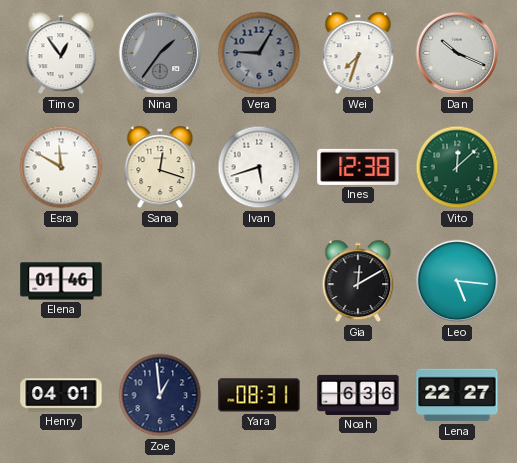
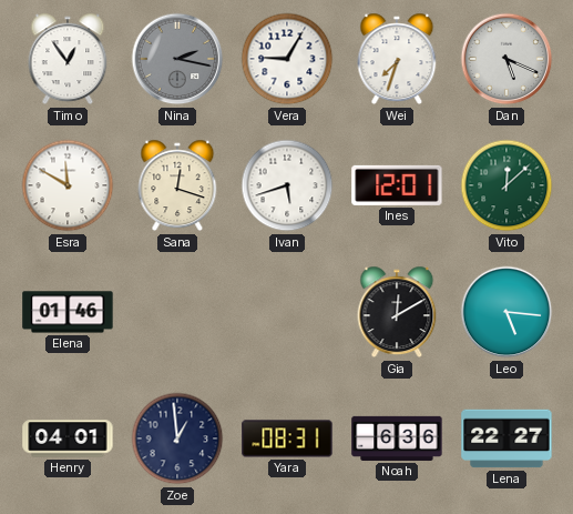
Nina: 1:36 -> 2:17 (177, 59)
Vera dial: grey -> white (287, 59)
Dan: 10:19 -> 5:19 (507, 59)
Ines: 12:38 -> 12:01 (397, 185)
